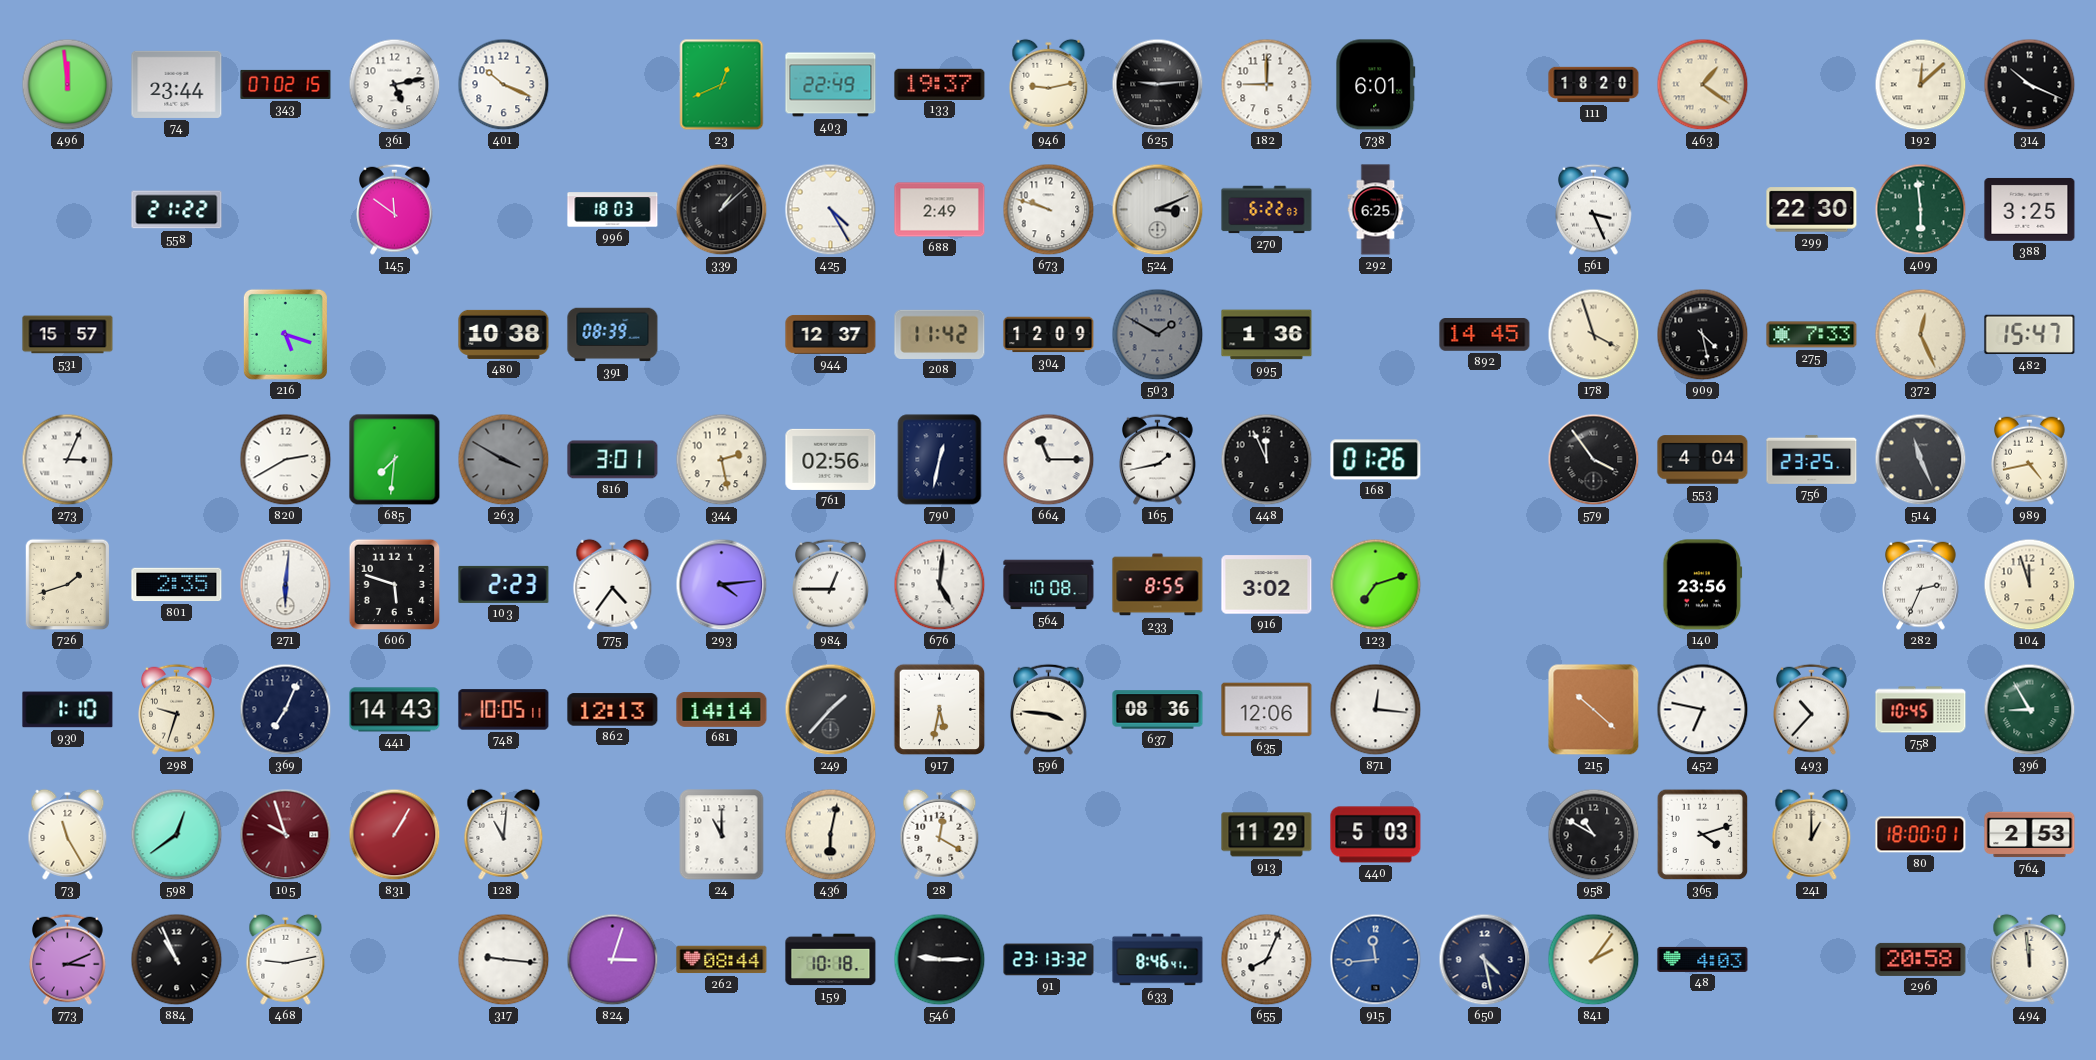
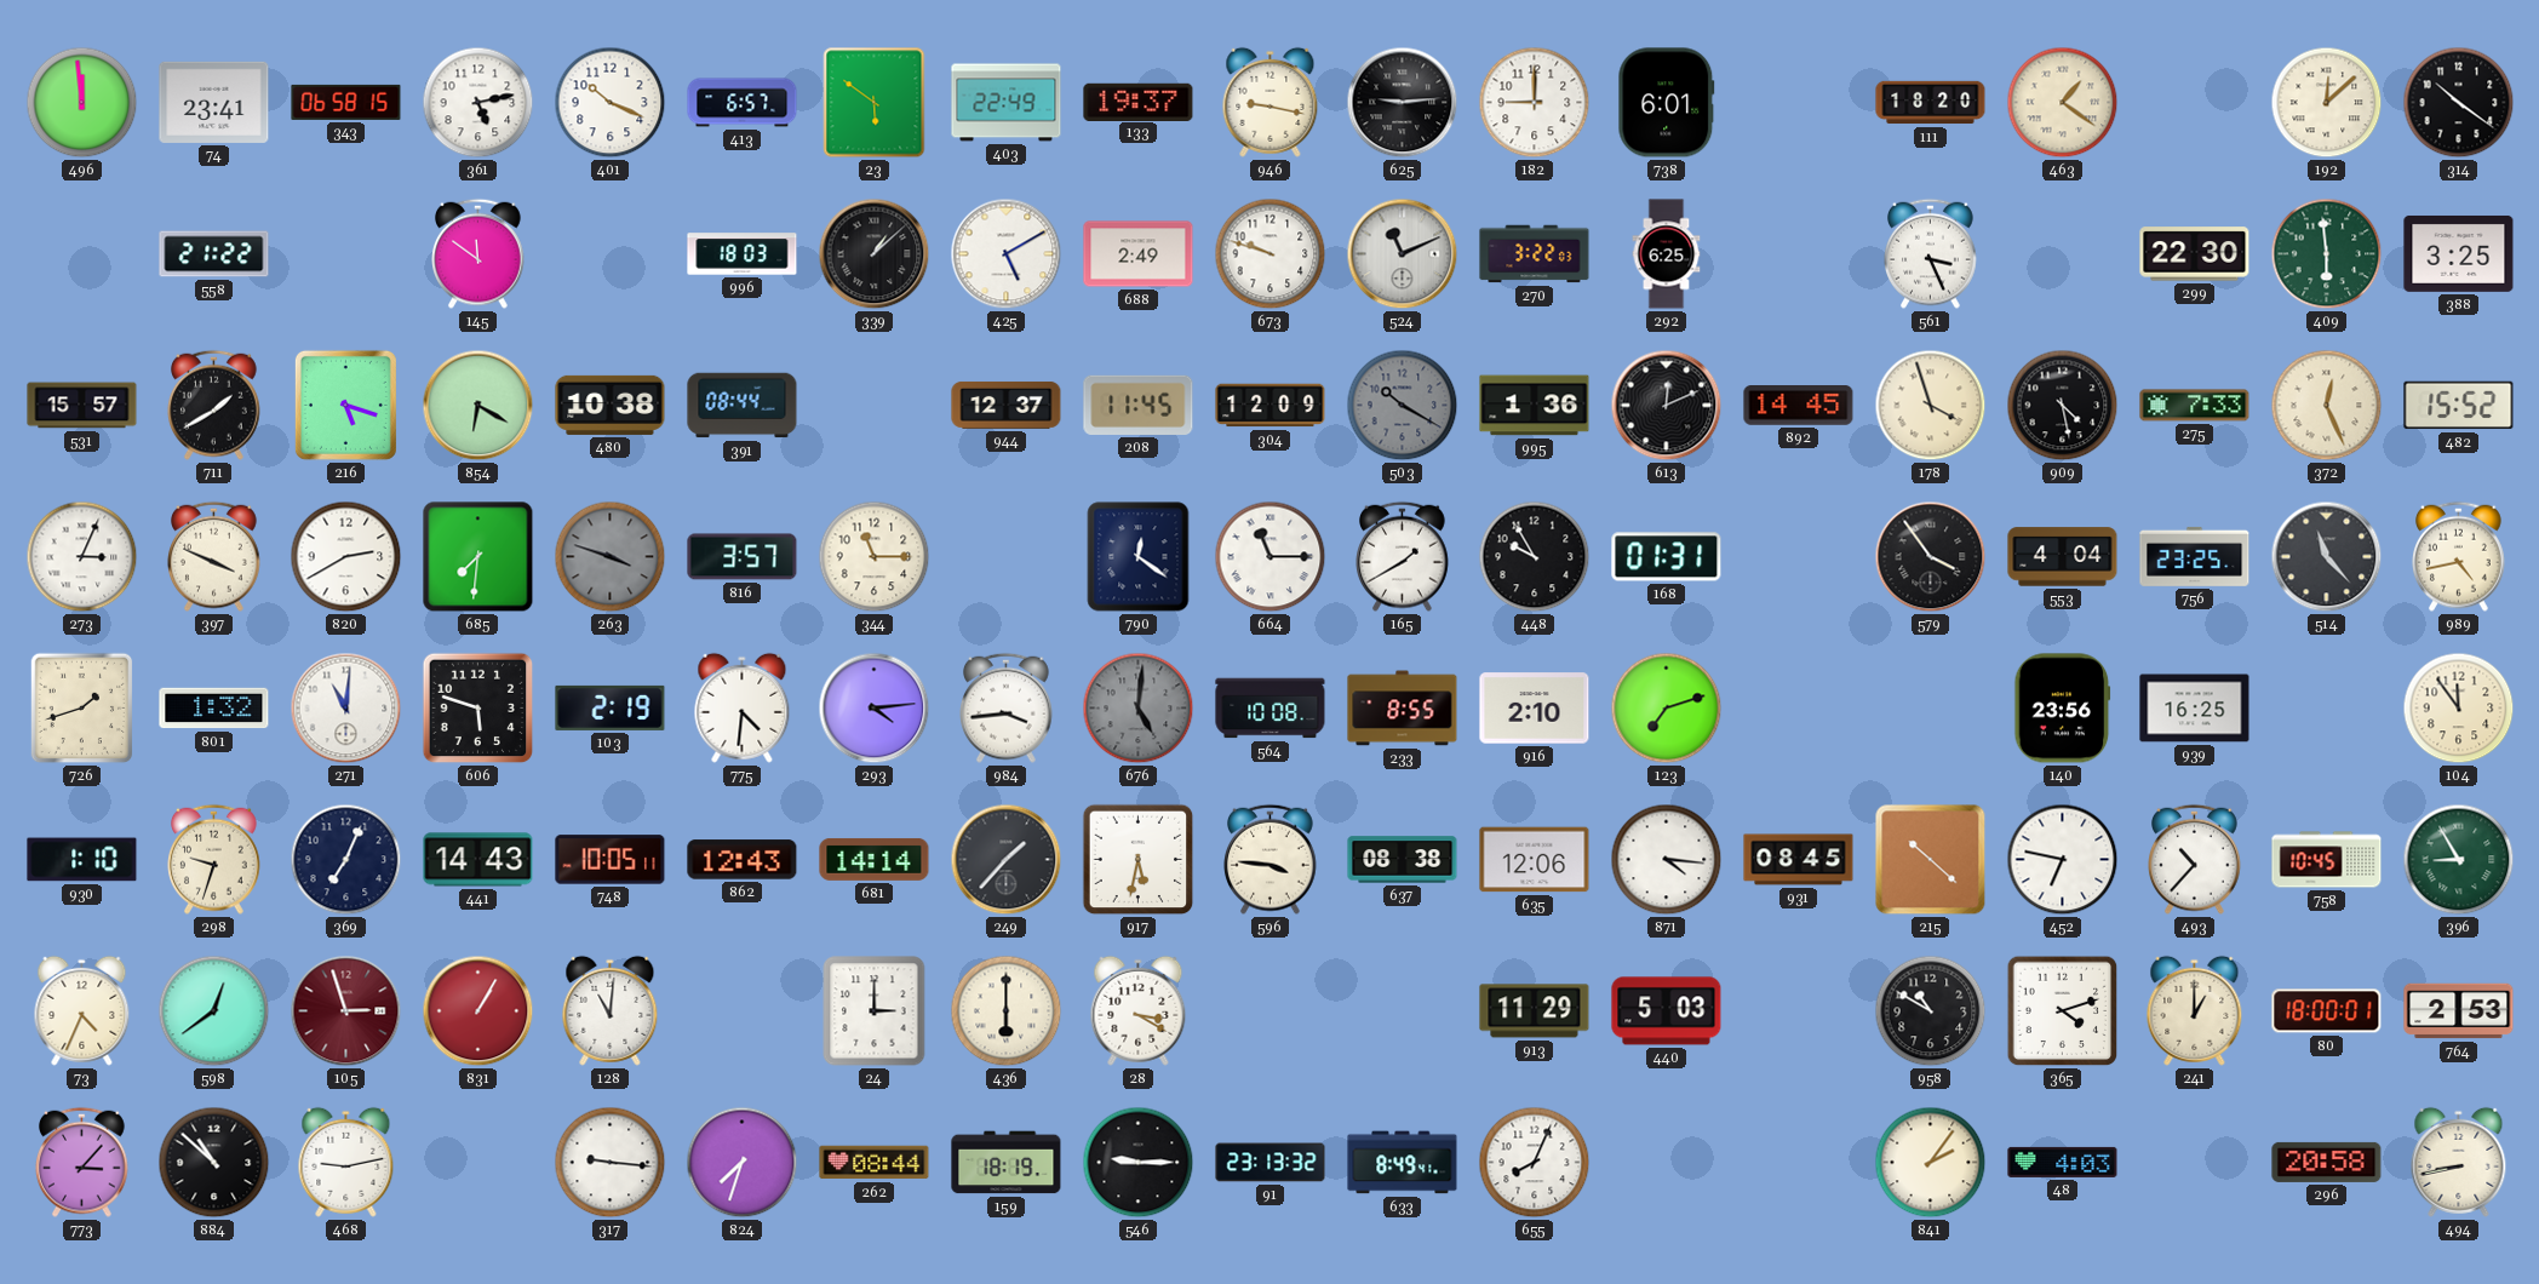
74: 23:44 -> 23:41 (214, 102)
343: 07:02 -> 06:58 (346, 102)
413: none -> 6:57 (743, 103)
23: 12:41 -> 5:51 (875, 103)
946: 9:13 -> 9:17 (1271, 102)
314: 10:19 -> 10:21 (2459, 103)
425: 4:25 -> 5:10 (1007, 254)
524: 3:11 -> 11:11 (1403, 254)
270: 6:22 -> 3:22 (1535, 254)
711: none -> 1:40 (214, 405)
854: none -> 6:20 (478, 406)
391: 08:39 -> 08:44 (743, 406)
208: 11:42 -> 11:45 (1139, 405)
503: 1:50 -> 10:20 (1403, 406)
613: none -> 12:11 (1667, 406)
482: 15:47 -> 15:52 (2459, 406)
397: none -> 3:49 (214, 556)
263: 3:50 -> 3:48 (611, 557)
816: 3:01 -> 3:57 (743, 557)
344: 2:28 -> 11:15 (875, 557)
761: 02:56 -> none (831, 459)
790: 12:32 -> 12:21 (1139, 557)
165: 1:43 -> 1:40 (1403, 556)
448: 11:56 -> 9:55 (1535, 557)
168: 01:26 -> 01:31 (1667, 557)
514: 11:26 -> 11:23 (2327, 557)
801: 2:35 -> 1:32 (214, 709)
271: 6:01 -> 11:01 (346, 709)
103: 2:23 -> 2:19 (611, 707)
775: 4:36 -> 4:31 (743, 707)
984: 12:45 -> 3:44 (1007, 707)
676 dial: white -> grey (1139, 709)
916: 3:02 -> 2:10 (1535, 709)
939: none -> 16:25 (2195, 709)
282: 2:34 -> none (1921, 584)
104: 11:57 -> 11:54 (2459, 709)
862: 12:13 -> 12:43 (743, 860)
637: 08:36 -> 08:38 (1403, 860)
871: 12:16 -> 4:16 (1667, 860)
931: none -> 08:45 (1799, 860)
73: 11:25 -> 4:34 (82, 1010)
105: 9:57 -> 2:57 (346, 1011)
24: 11:00 -> 3:00 (875, 1011)
436: 6:02 -> 6:00 (1007, 1011)
28: 12:20 -> 3:20 (1139, 1010)
773: 3:11 -> 3:07 (82, 1162)
884: 10:56 -> 10:52 (214, 1163)
824: 3:03 -> 7:33 (743, 1163)
159: 10:18 -> 18:19 (1007, 1163)
633: 8:46 -> 8:49 (1403, 1163)
915: 11:44 -> none (1376, 960)
650: 4:28 -> none (1485, 960)
494: 11:59 -> 8:43 (2459, 1162)
